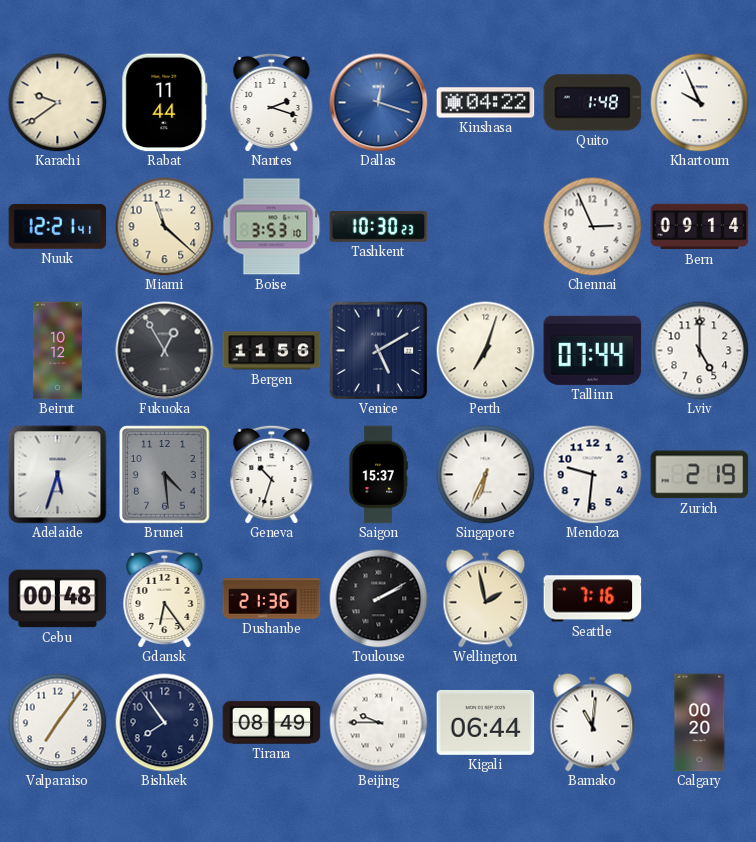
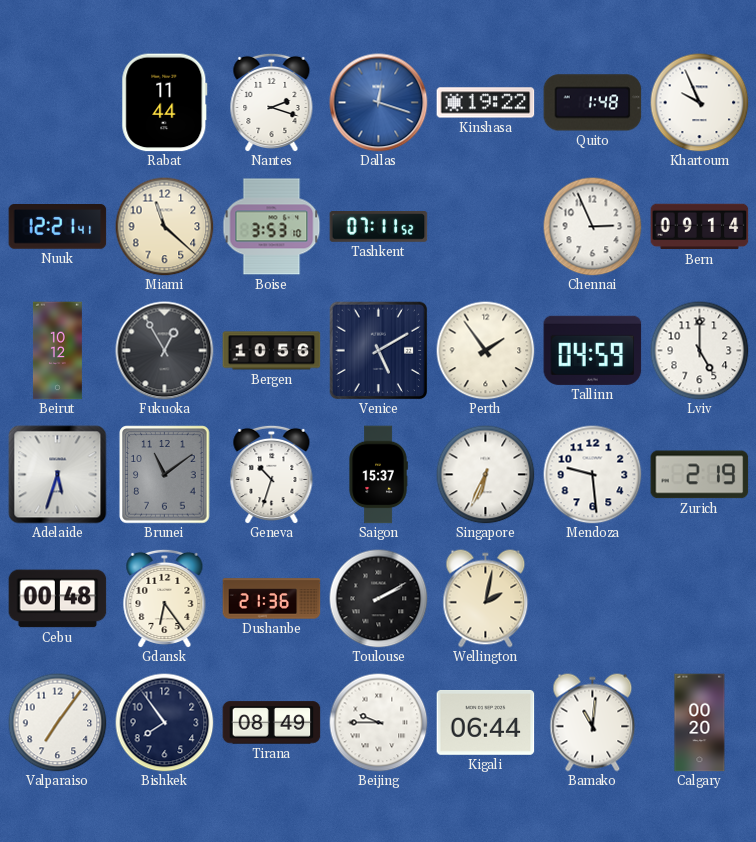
Karachi: 9:39 -> none (58, 103)
Kinshasa: 04:22 -> 19:22 (486, 103)
Tashkent: 10:30 -> 07:11 (379, 227)
Bergen: 11:56 -> 10:56 (272, 351)
Perth: 7:03 -> 1:54 (486, 351)
Tallinn: 07:44 -> 04:59 (593, 350)
Brunei: 4:29 -> 11:09 (165, 475)
Mendoza: 9:31 -> 9:29 (593, 475)
Wellington: 1:58 -> 2:02 (486, 599)
Seattle: 7:16 -> none (593, 599)
